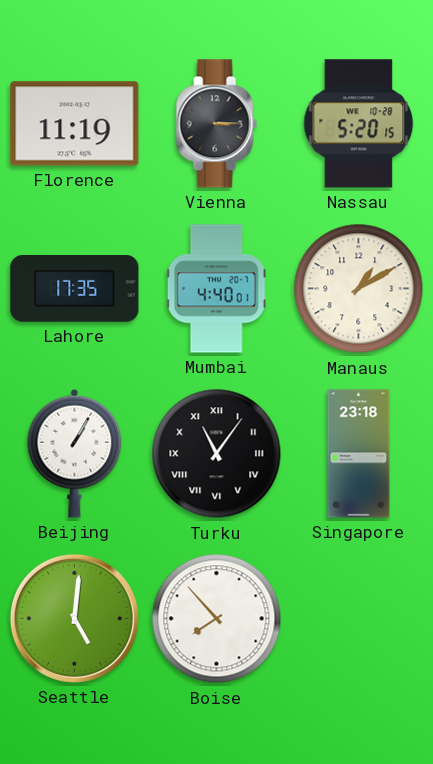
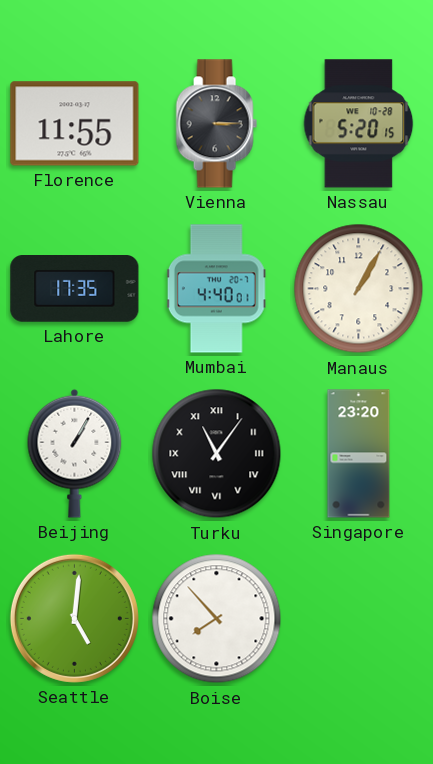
Florence: 11:19 -> 11:55 (75, 124)
Manaus: 1:10 -> 1:05 (359, 289)
Singapore: 23:18 -> 23:20 (359, 454)
